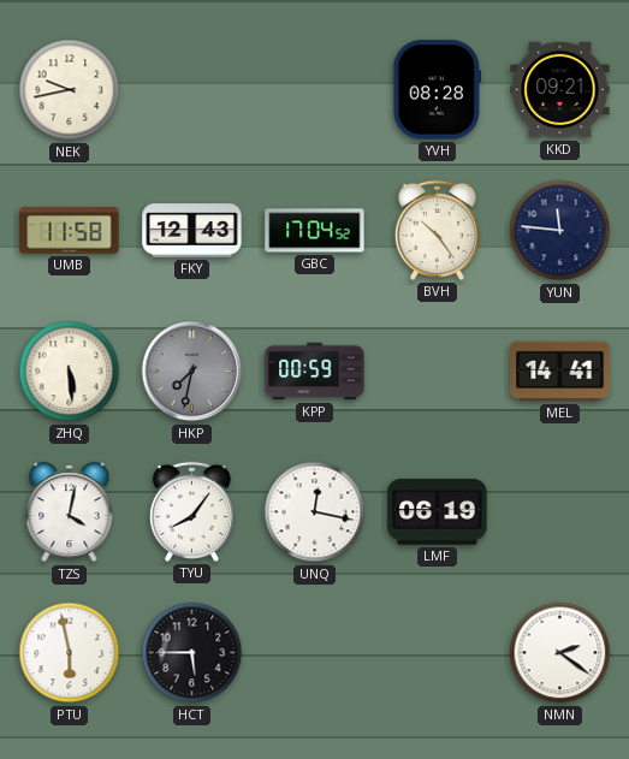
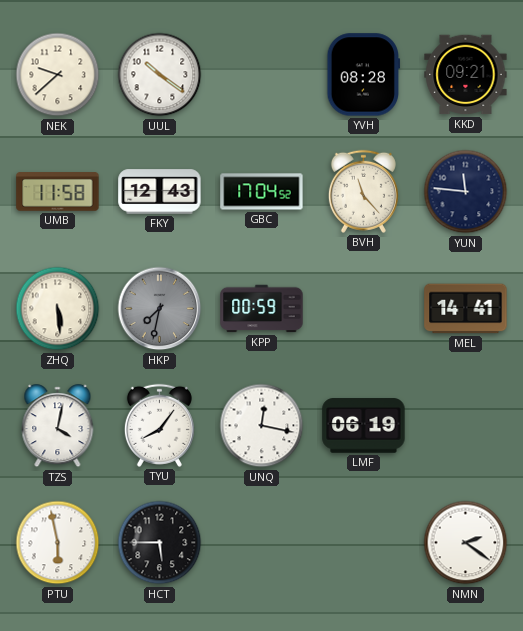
NEK: 9:43 -> 9:38 (58, 75)
UUL: none -> 10:21 (160, 75)
BVH: 10:24 -> 11:23 (363, 191)
